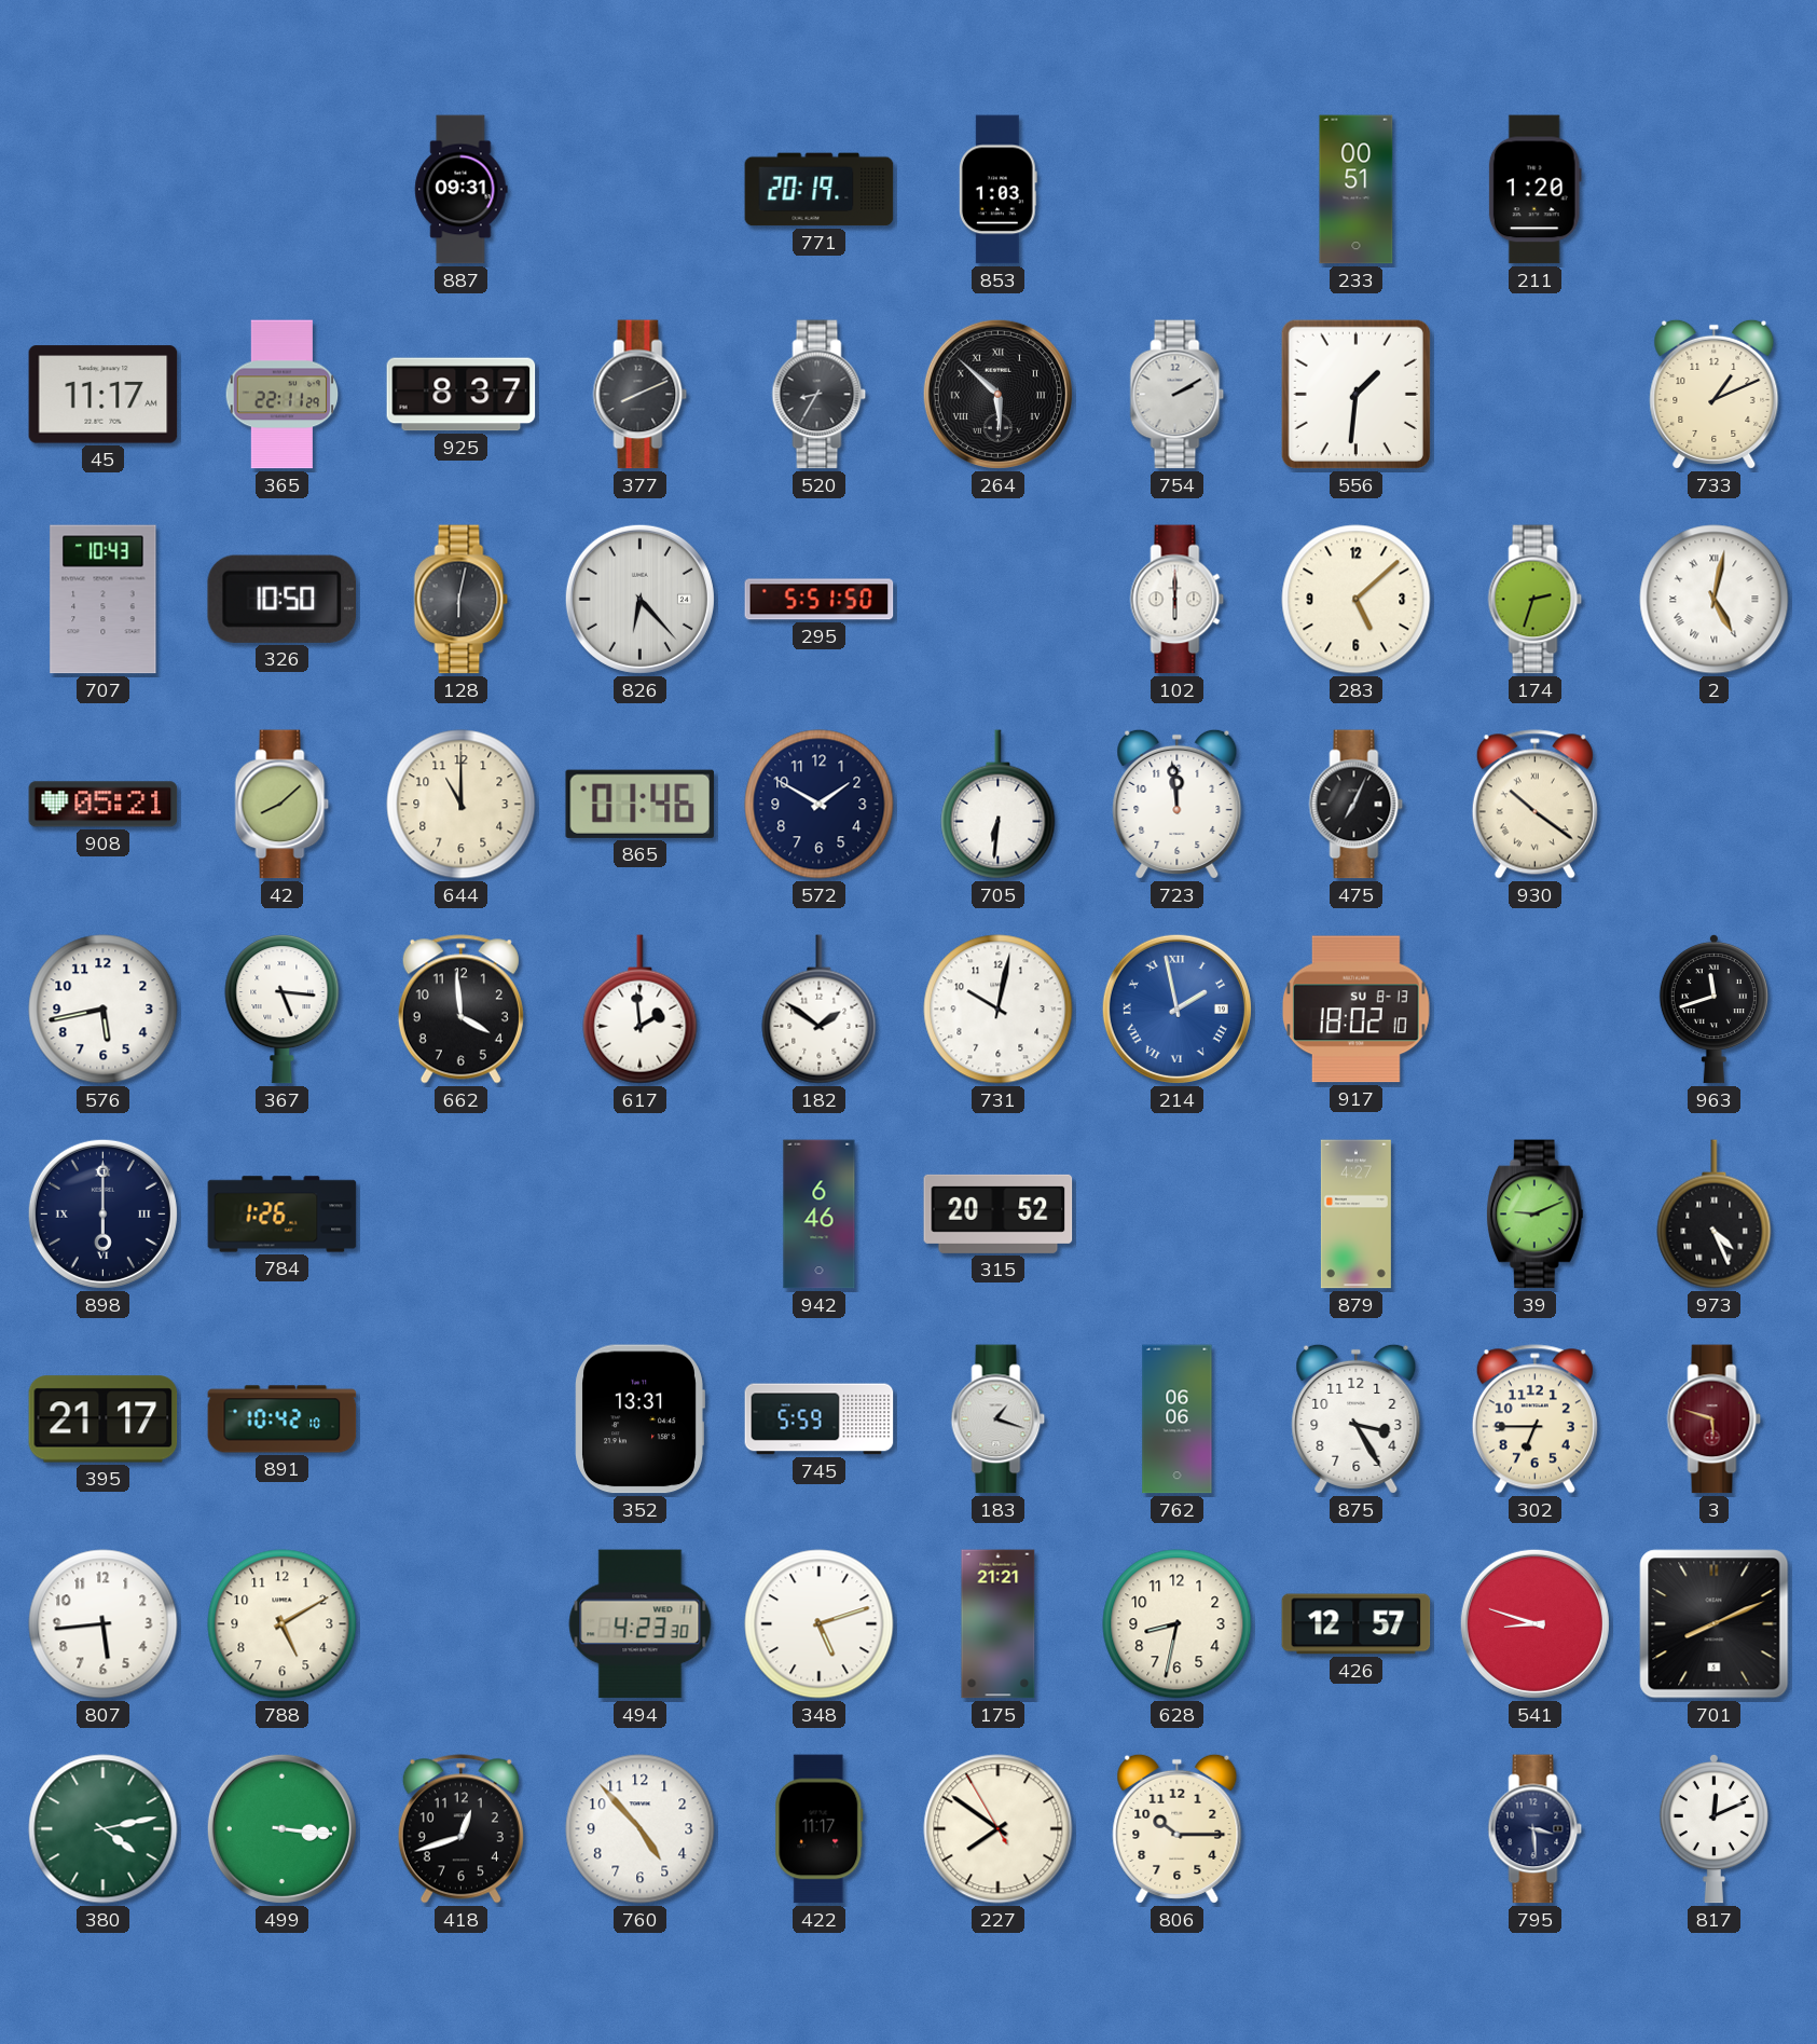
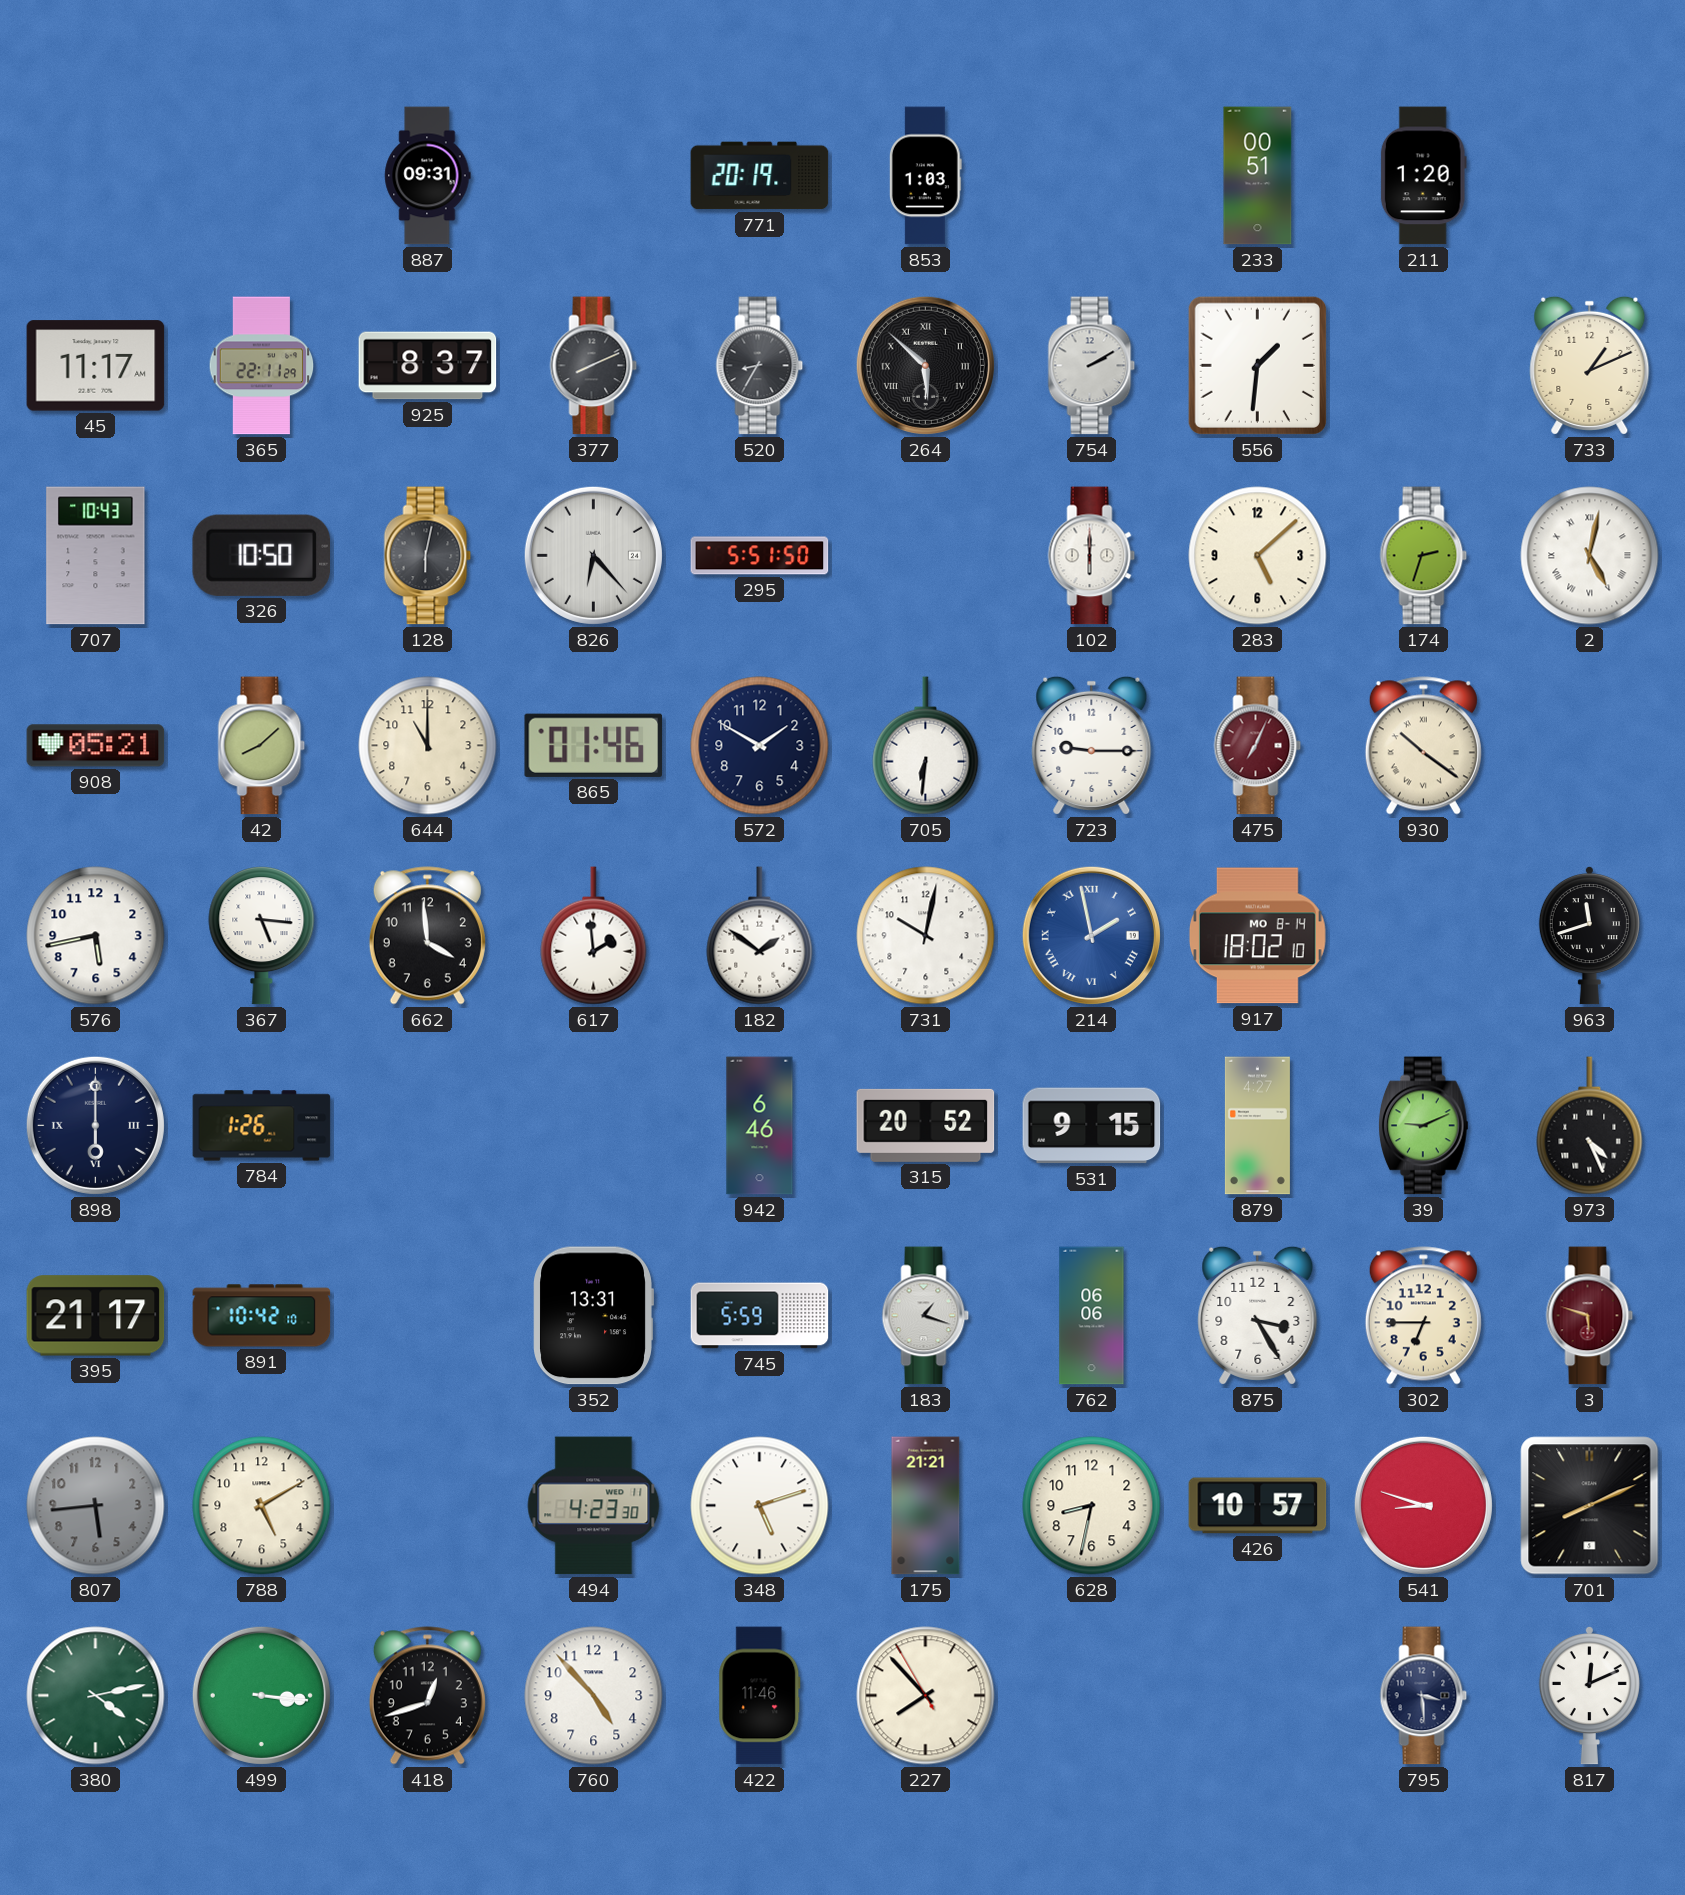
723: 11:59 -> 9:15 (1092, 745)
475 dial: black -> burgundy (1258, 746)
917 date: SU 8-13 -> MO 8-14 (1257, 936)
531: none -> 9:15 (1092, 1126)
807 dial: white -> grey (96, 1506)
426: 12:57 -> 10:57 (1258, 1506)
422: 11:17 -> 11:46 (760, 1696)
227: 7:50 -> 7:52 (926, 1696)
806: 10:15 -> none (1178, 1828)
